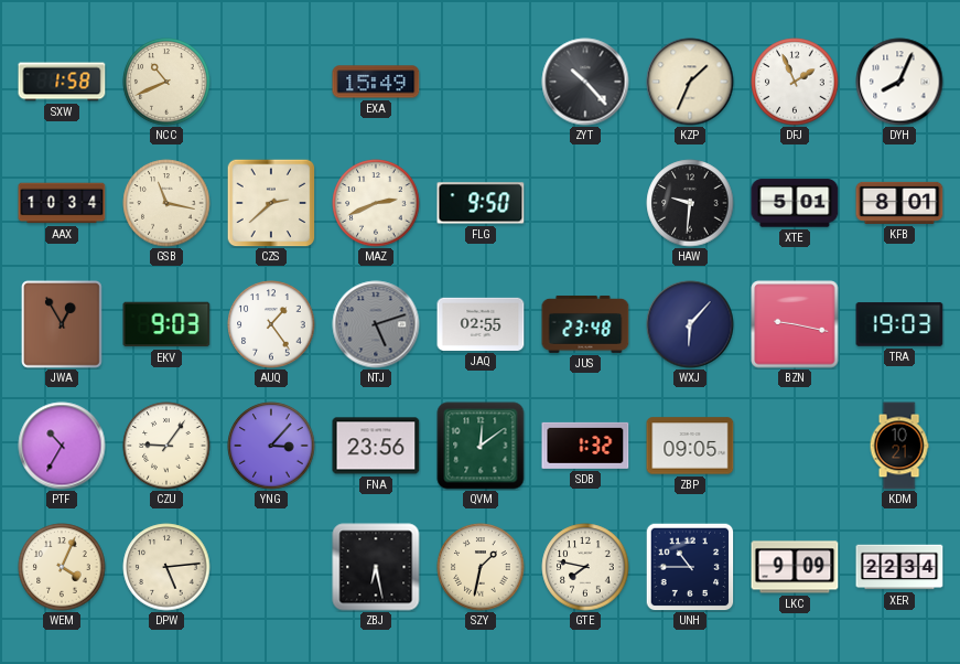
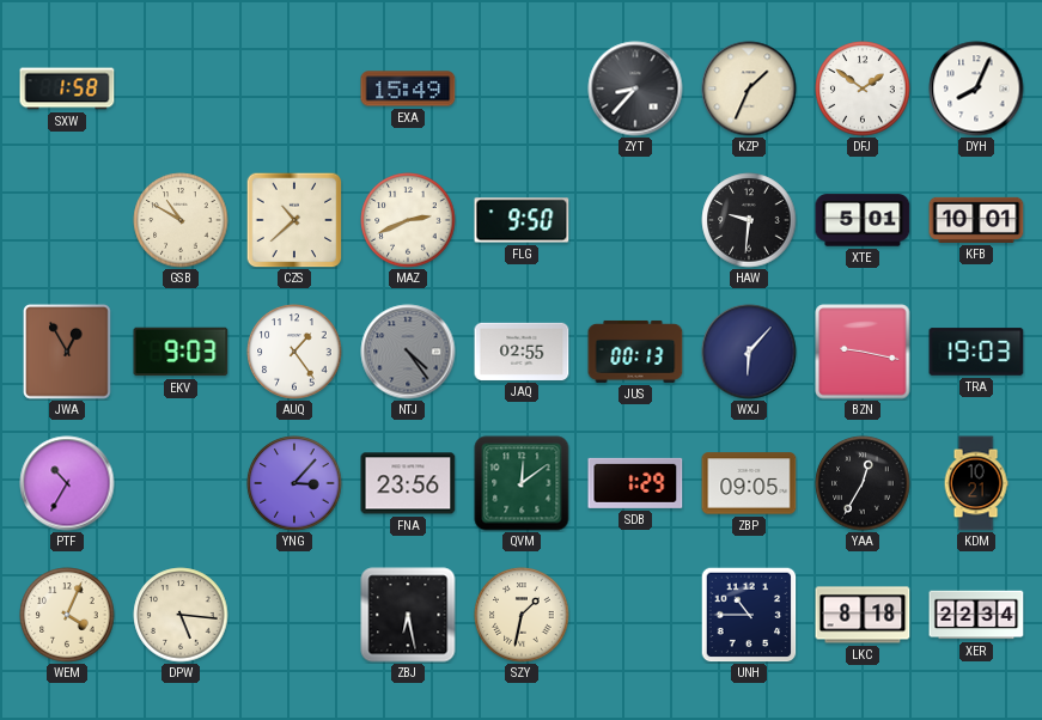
NCC: 10:41 -> none (166, 82)
ZYT: 10:23 -> 8:37 (635, 89)
DFJ: 1:56 -> 1:51 (863, 89)
AAX: 10:34 -> none (62, 203)
GSB: 11:17 -> 10:50 (181, 220)
CZS: 2:38 -> 10:38 (294, 220)
KFB: 8:01 -> 10:01 (976, 220)
NTJ: 5:12 -> 4:24 (408, 352)
JUS: 23:48 -> 00:13 (635, 352)
CZU: 9:06 -> none (166, 446)
SDB: 1:32 -> 1:29 (635, 483)
YAA: none -> 12:35 (863, 483)
DPW: 5:14 -> 5:16 (181, 615)
GTE: 7:47 -> none (585, 567)
LKC: 9:09 -> 8:18 (863, 615)
